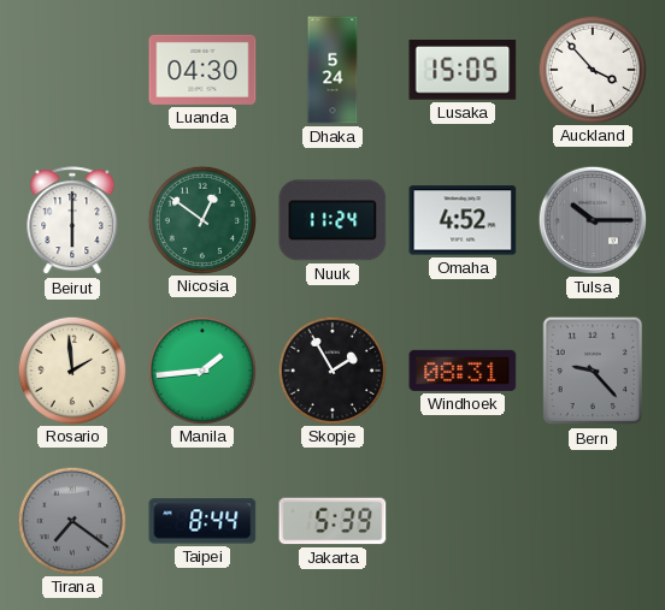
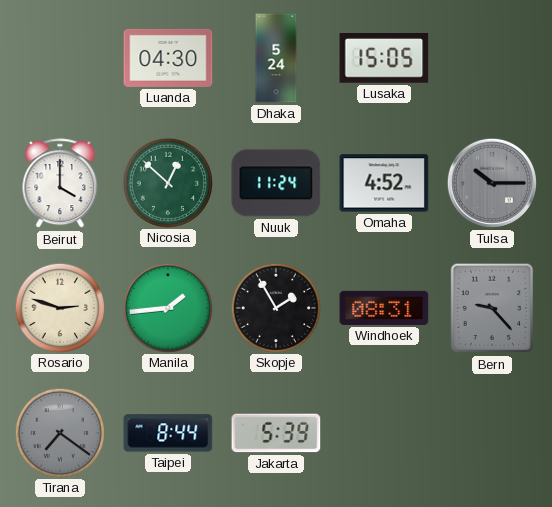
Auckland: 3:53 -> none (592, 69)
Beirut: 6:00 -> 4:00 (60, 184)
Nicosia: 12:51 -> 12:52 (167, 182)
Rosario: 1:59 -> 2:48 (59, 307)
